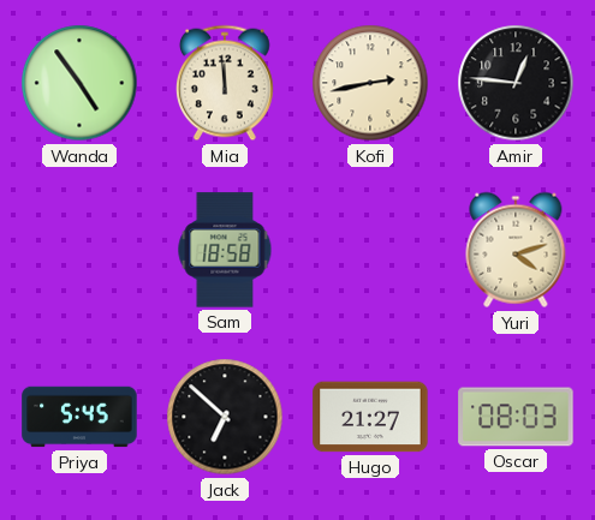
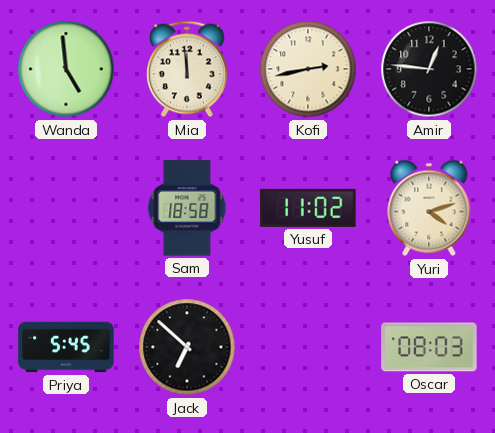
Wanda: 4:54 -> 4:59 (66, 69)
Yusuf: none -> 11:02 (308, 208)
Hugo: 21:27 -> none (370, 417)
